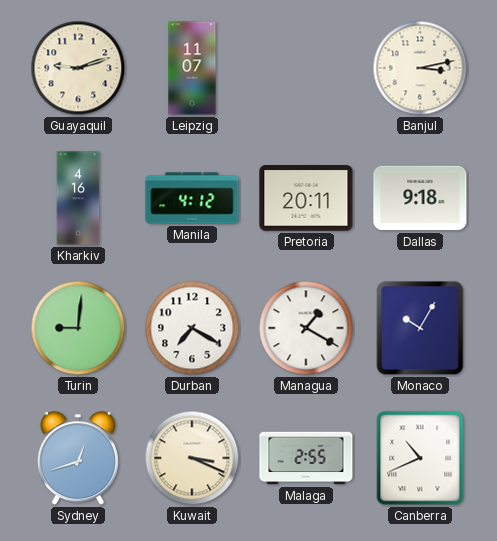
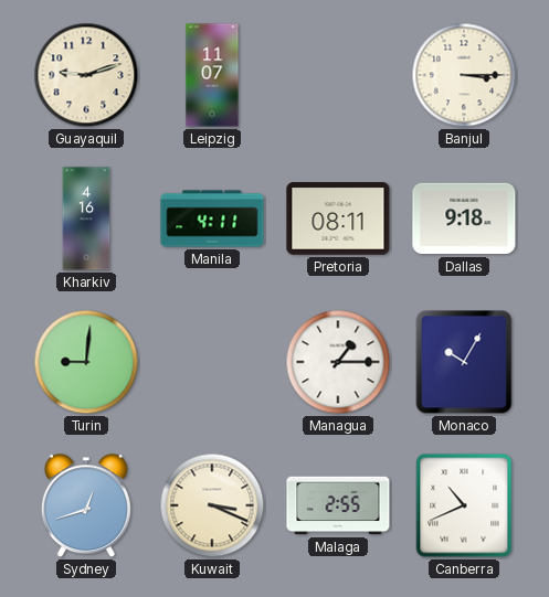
Banjul: 3:13 -> 3:15 (464, 75)
Manila: 4:12 -> 4:11 (212, 218)
Pretoria: 20:11 -> 08:11 (338, 218)
Durban: 7:20 -> none (192, 328)
Managua: 1:20 -> 1:15 (338, 362)
